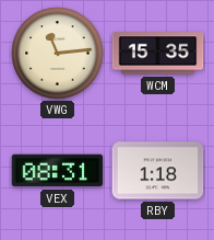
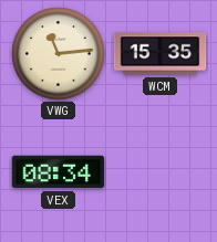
VEX: 08:31 -> 08:34 (59, 172)
RBY: 1:18 -> none (158, 171)
